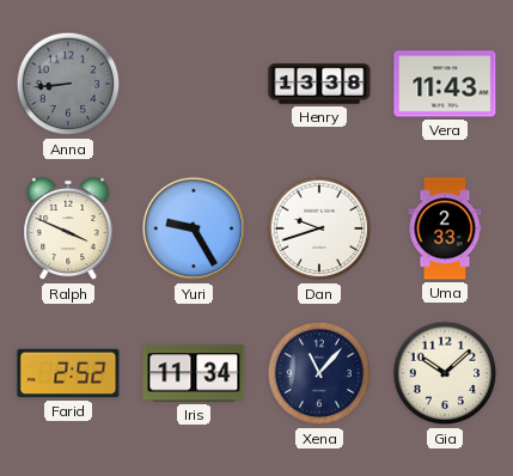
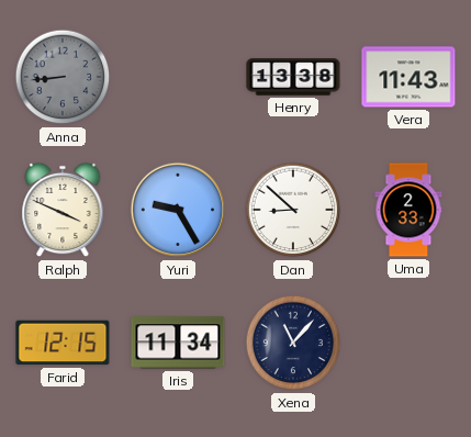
Dan: 9:42 -> 8:52 (293, 210)
Farid: 2:52 -> 12:15 (63, 343)
Gia: 10:08 -> none (445, 373)
